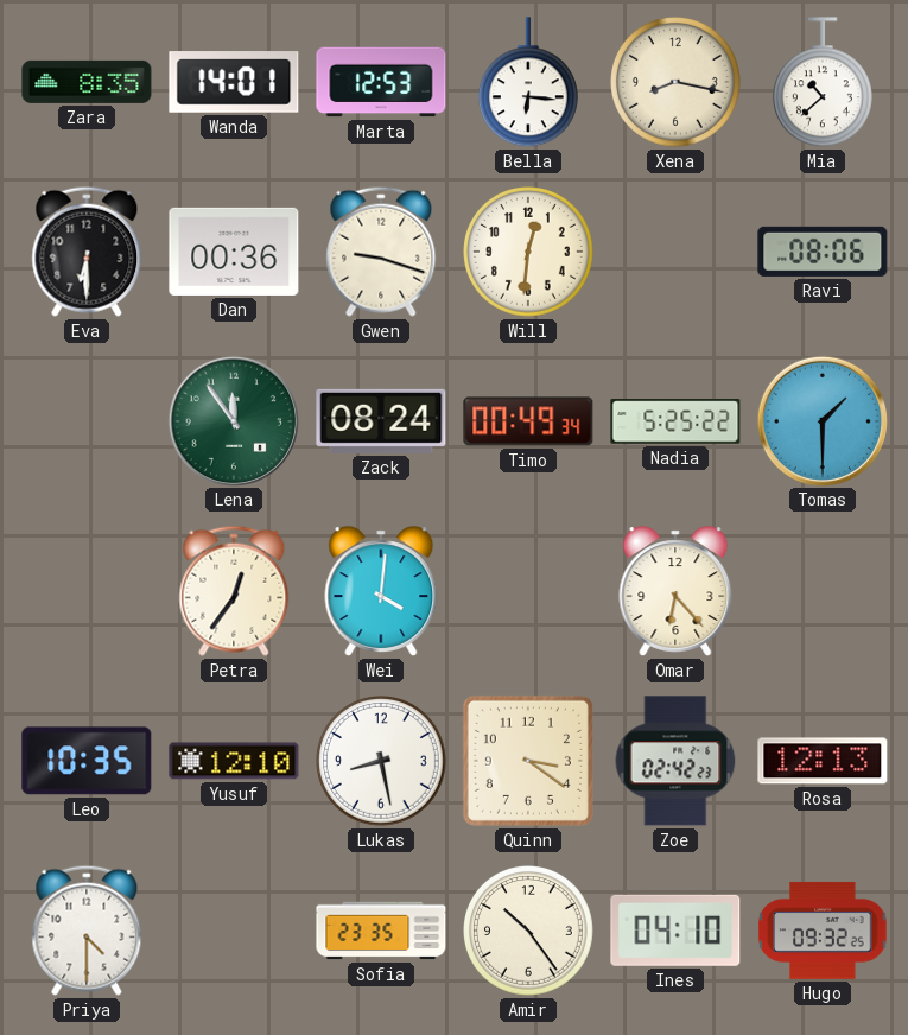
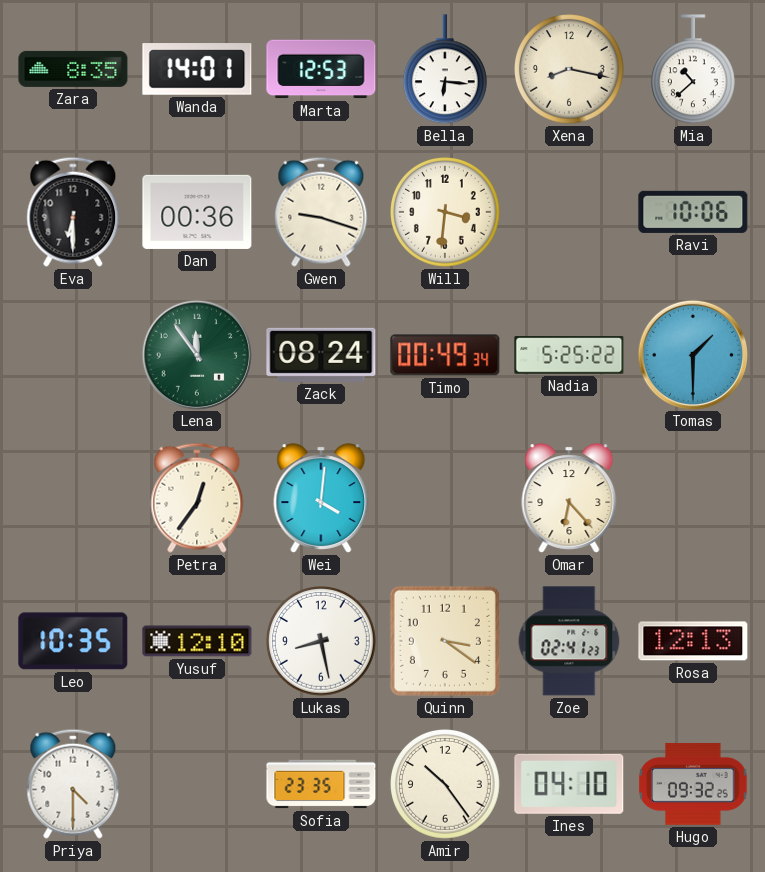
Will: 12:31 -> 3:31 (446, 213)
Ravi: 08:06 -> 10:06 (693, 212)
Zoe: 02:42 -> 02:41 (569, 641)
